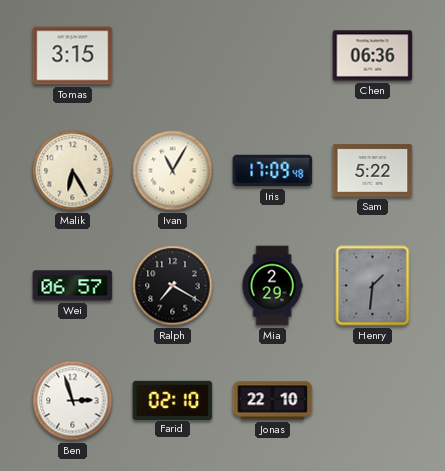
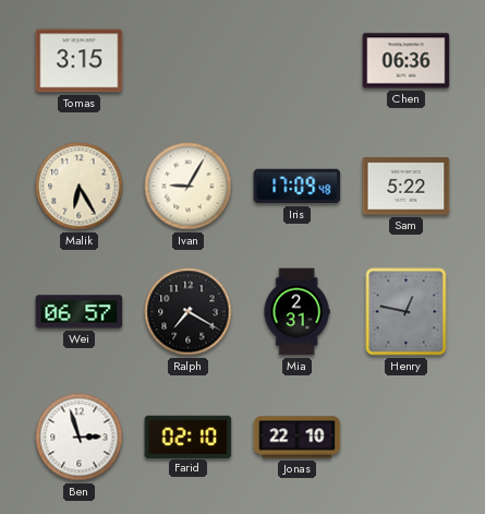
Ivan: 11:05 -> 9:05 (189, 187)
Mia: 2:29 -> 2:31 (296, 312)
Henry: 1:31 -> 12:47 (407, 312)
